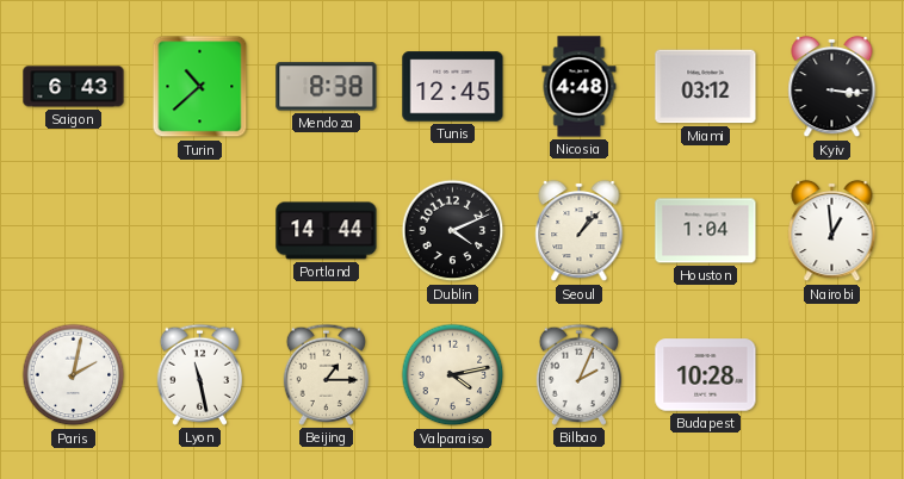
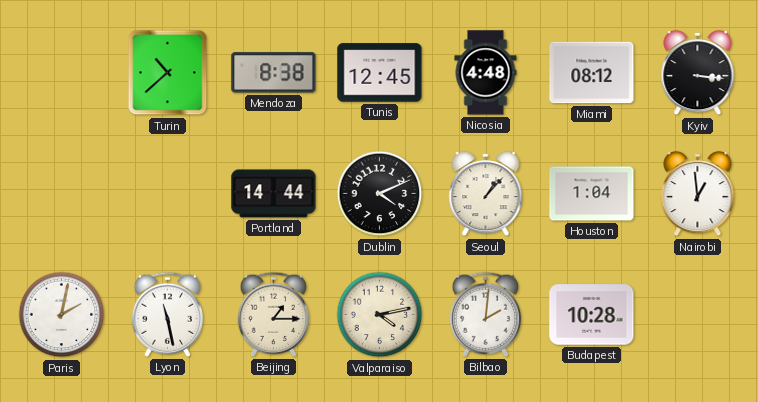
Saigon: 6:43 -> none (74, 87)
Miami: 03:12 -> 08:12 (592, 73)
Bilbao: 2:04 -> 2:01 (485, 314)
